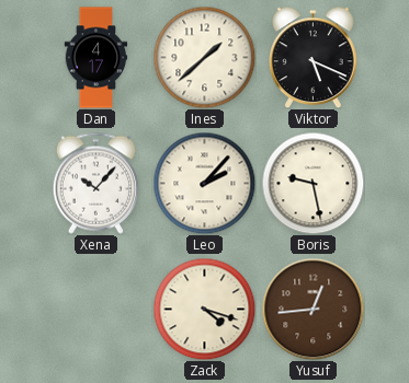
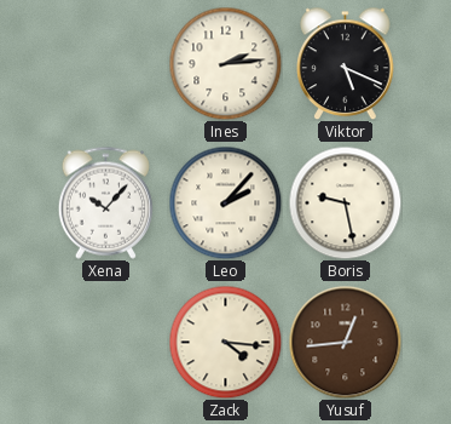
Dan: 4:17 -> none (96, 58)
Ines: 1:38 -> 2:14 (225, 63)
Zack: 4:18 -> 4:16 (225, 342)
